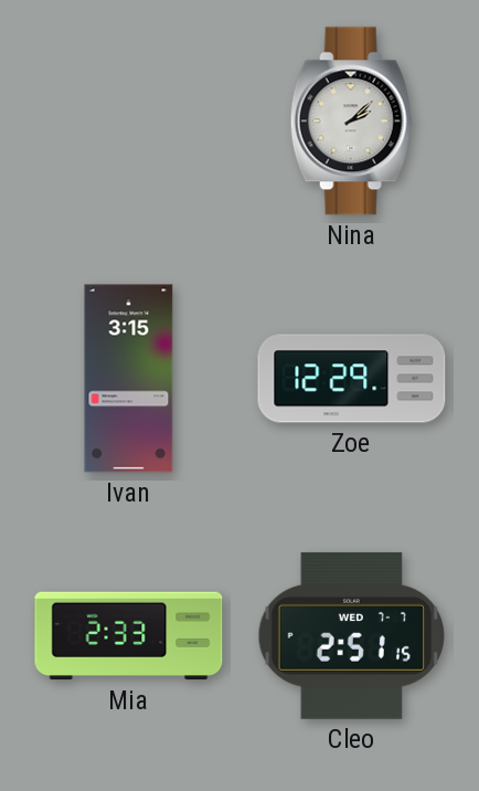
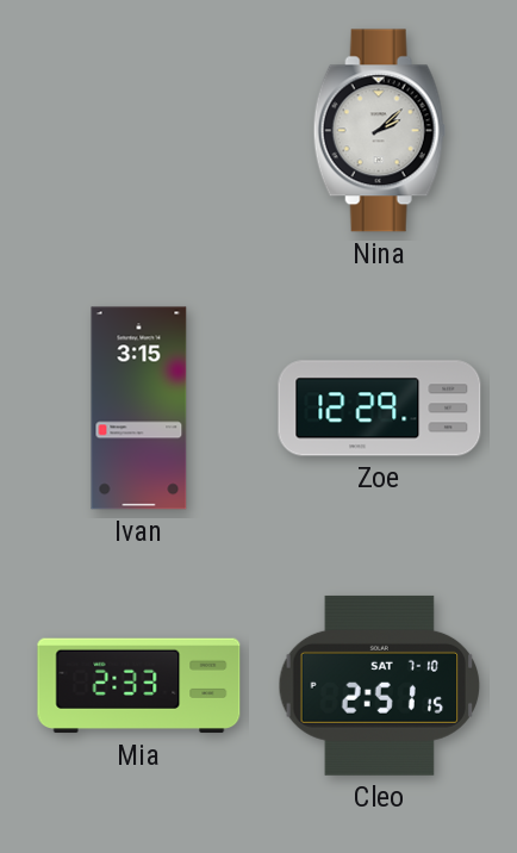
Cleo date: WED 7-7 -> SAT 7-10 (380, 685)
